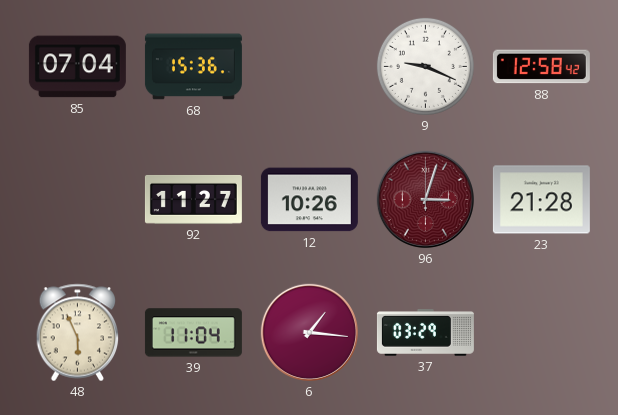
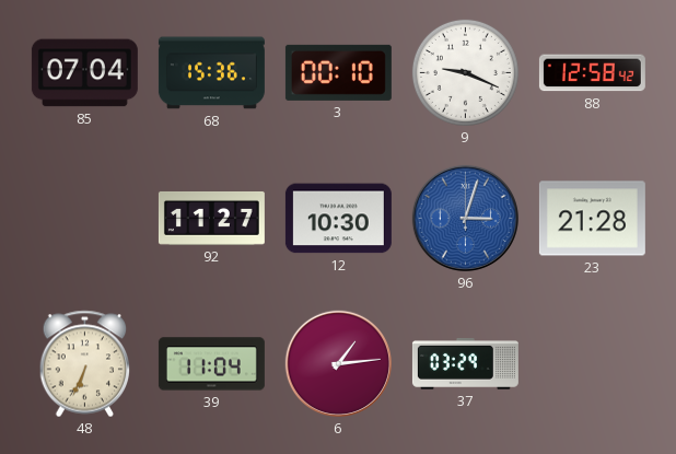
3: none -> 00:10 (338, 72)
12: 10:26 -> 10:30 (338, 219)
96 dial: burgundy -> blue (465, 218)
48: 5:56 -> 6:34 (85, 364)
6: 1:16 -> 1:14 (338, 363)
